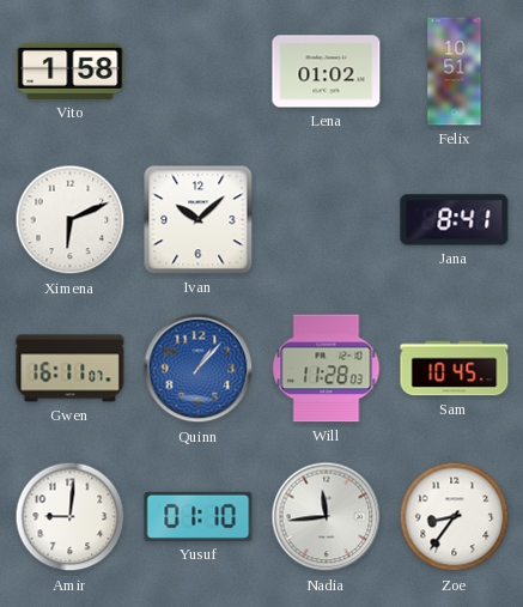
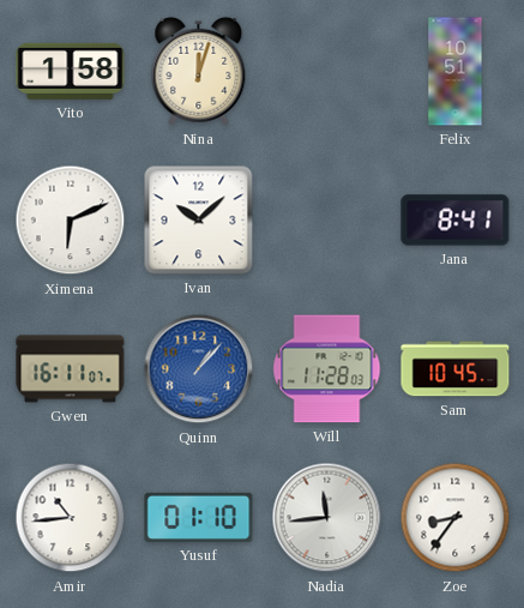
Nina: none -> 12:03 (199, 71)
Lena: 01:02 -> none (327, 72)
Amir: 9:01 -> 10:44 (71, 518)
